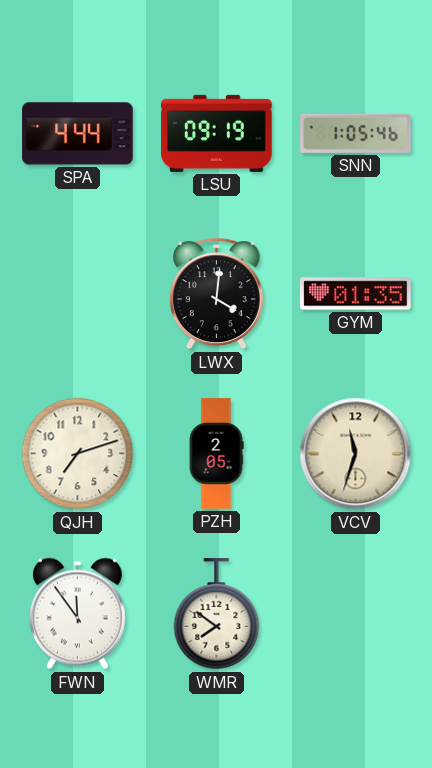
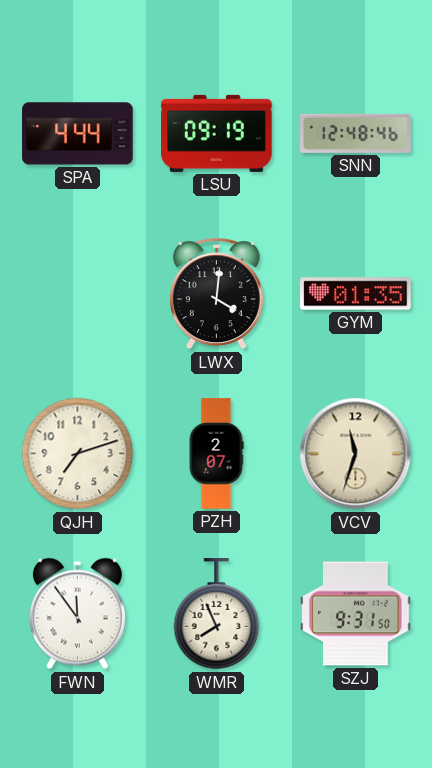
SNN: 1:05 -> 12:48 (356, 133)
PZH: 2:05 -> 2:07 (216, 454)
WMR: 7:51 -> 7:56 (217, 614)
SZJ: none -> 9:31 (356, 614)
